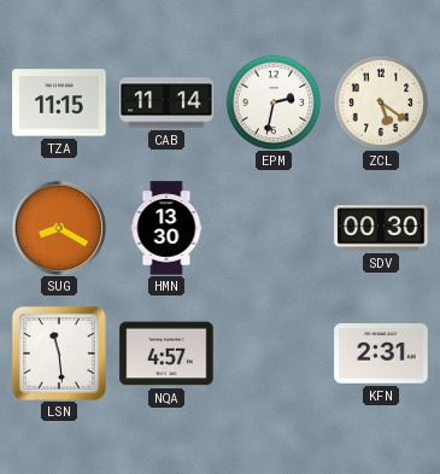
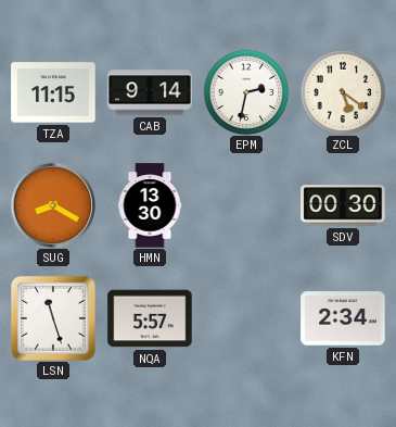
CAB: 11:14 -> 9:14 (150, 92)
LSN: 11:29 -> 11:27 (53, 318)
NQA: 4:57 -> 5:57 (150, 318)
KFN: 2:31 -> 2:34 (343, 318)
